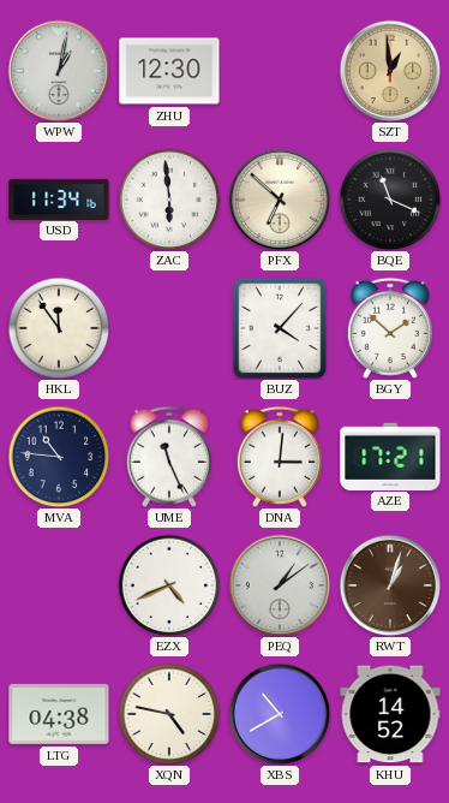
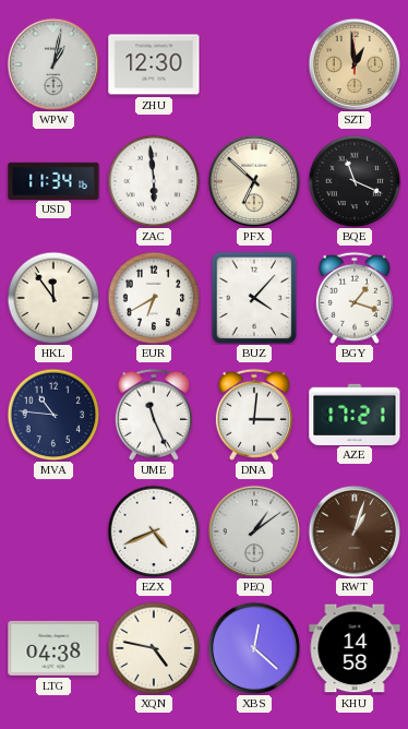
EUR: none -> 6:40 (154, 298)
BGY: 1:52 -> 1:18 (355, 298)
XBS: 10:40 -> 12:22 (254, 648)
KHU: 14:52 -> 14:58 (355, 648)
